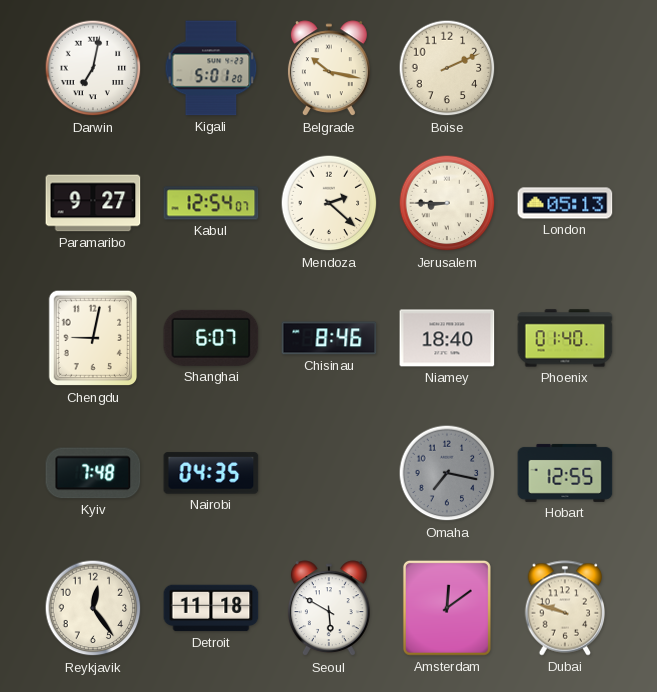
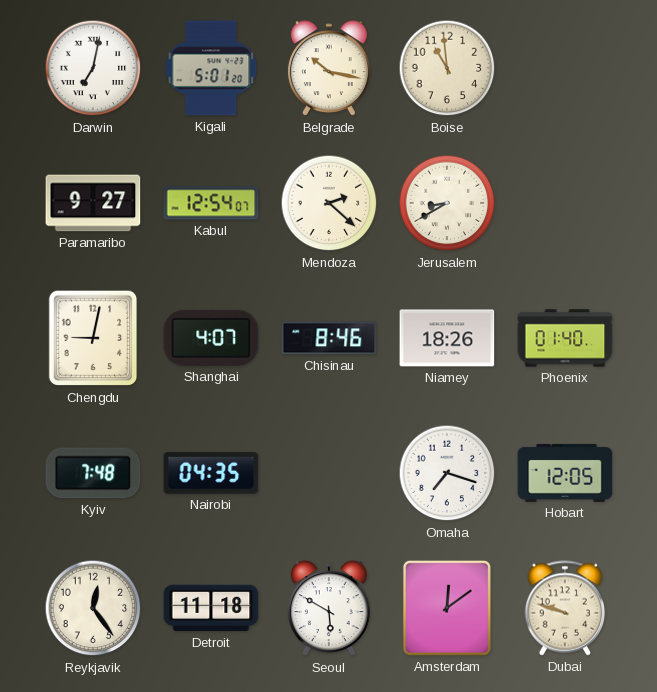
Boise: 2:11 -> 10:59 (447, 68)
Jerusalem: 8:45 -> 8:40 (447, 203)
London: 05:13 -> none (565, 203)
Shanghai: 6:07 -> 4:07 (211, 338)
Niamey: 18:40 -> 18:26 (447, 338)
Omaha: 7:17 -> 7:18 (447, 473)
Omaha dial: grey -> white (447, 473)
Hobart: 12:55 -> 12:05 (565, 473)
